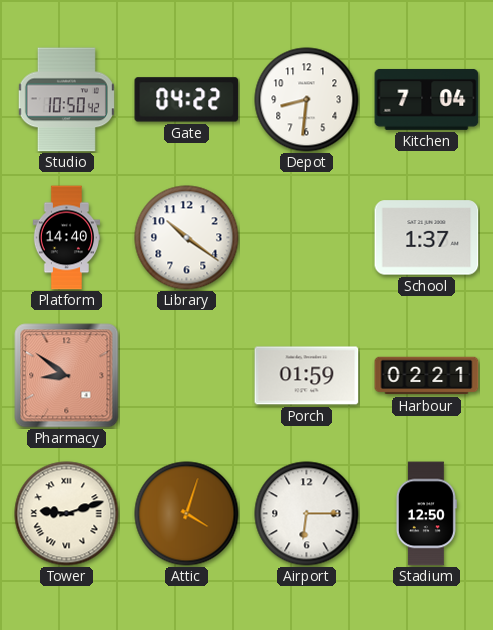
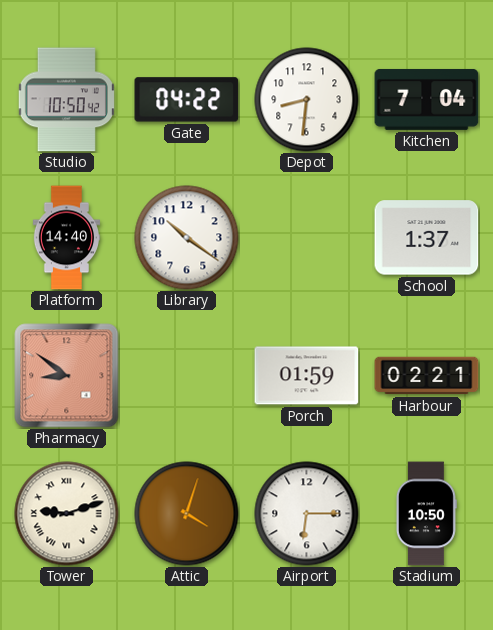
Stadium: 12:50 -> 10:50 (426, 514)
